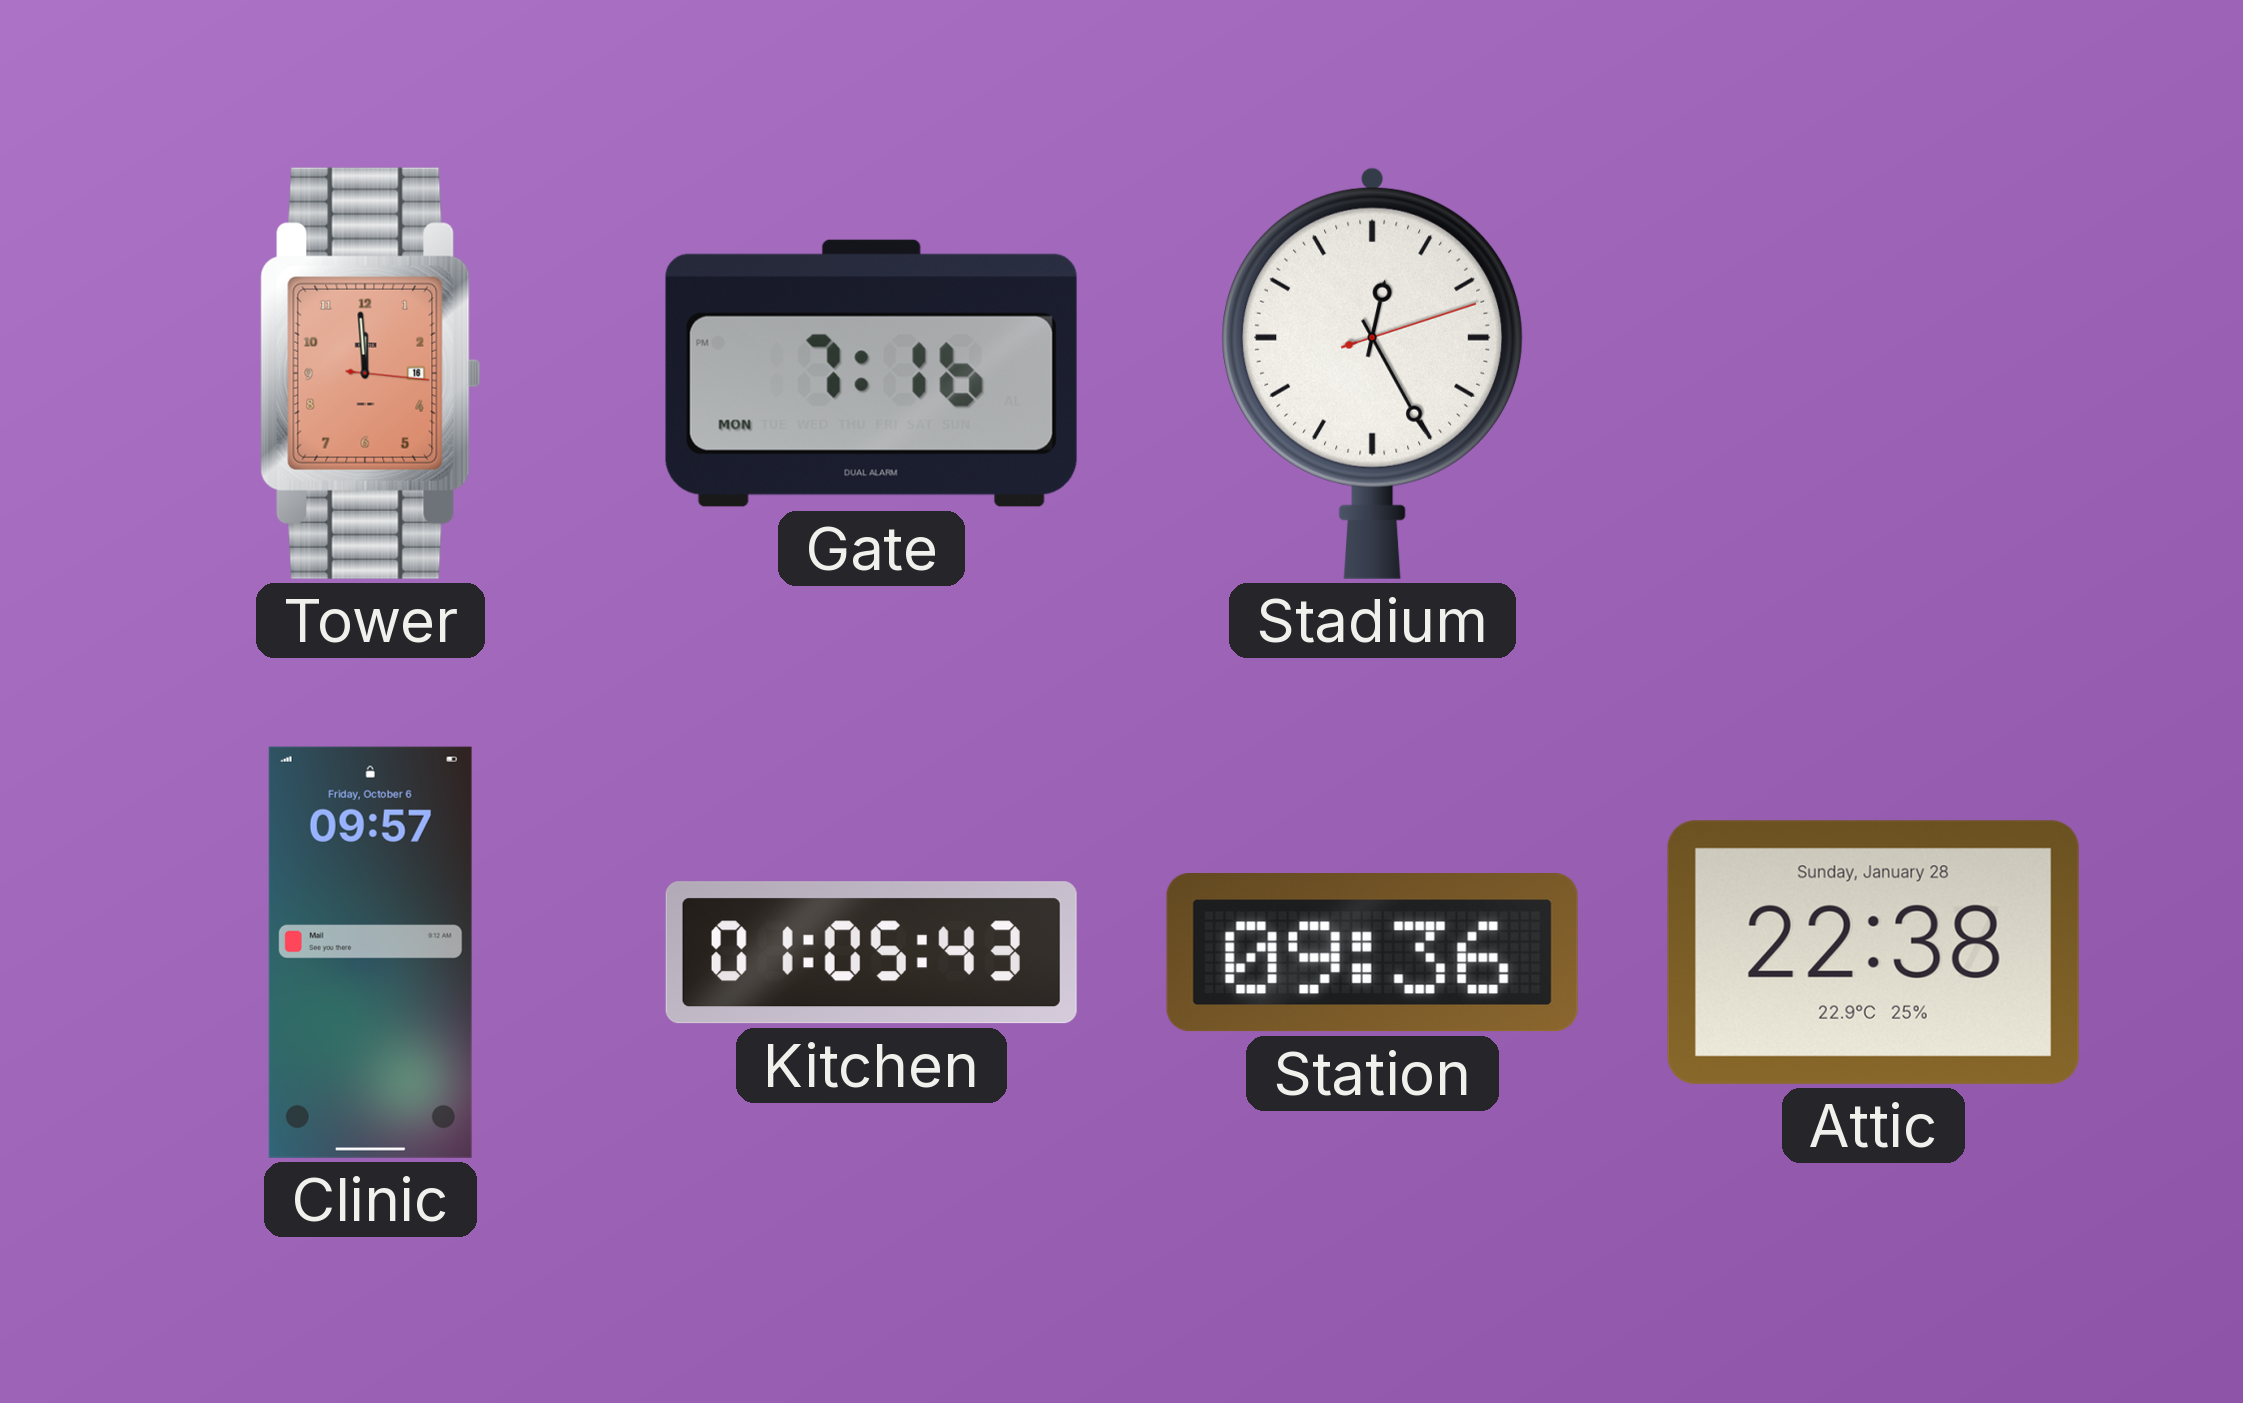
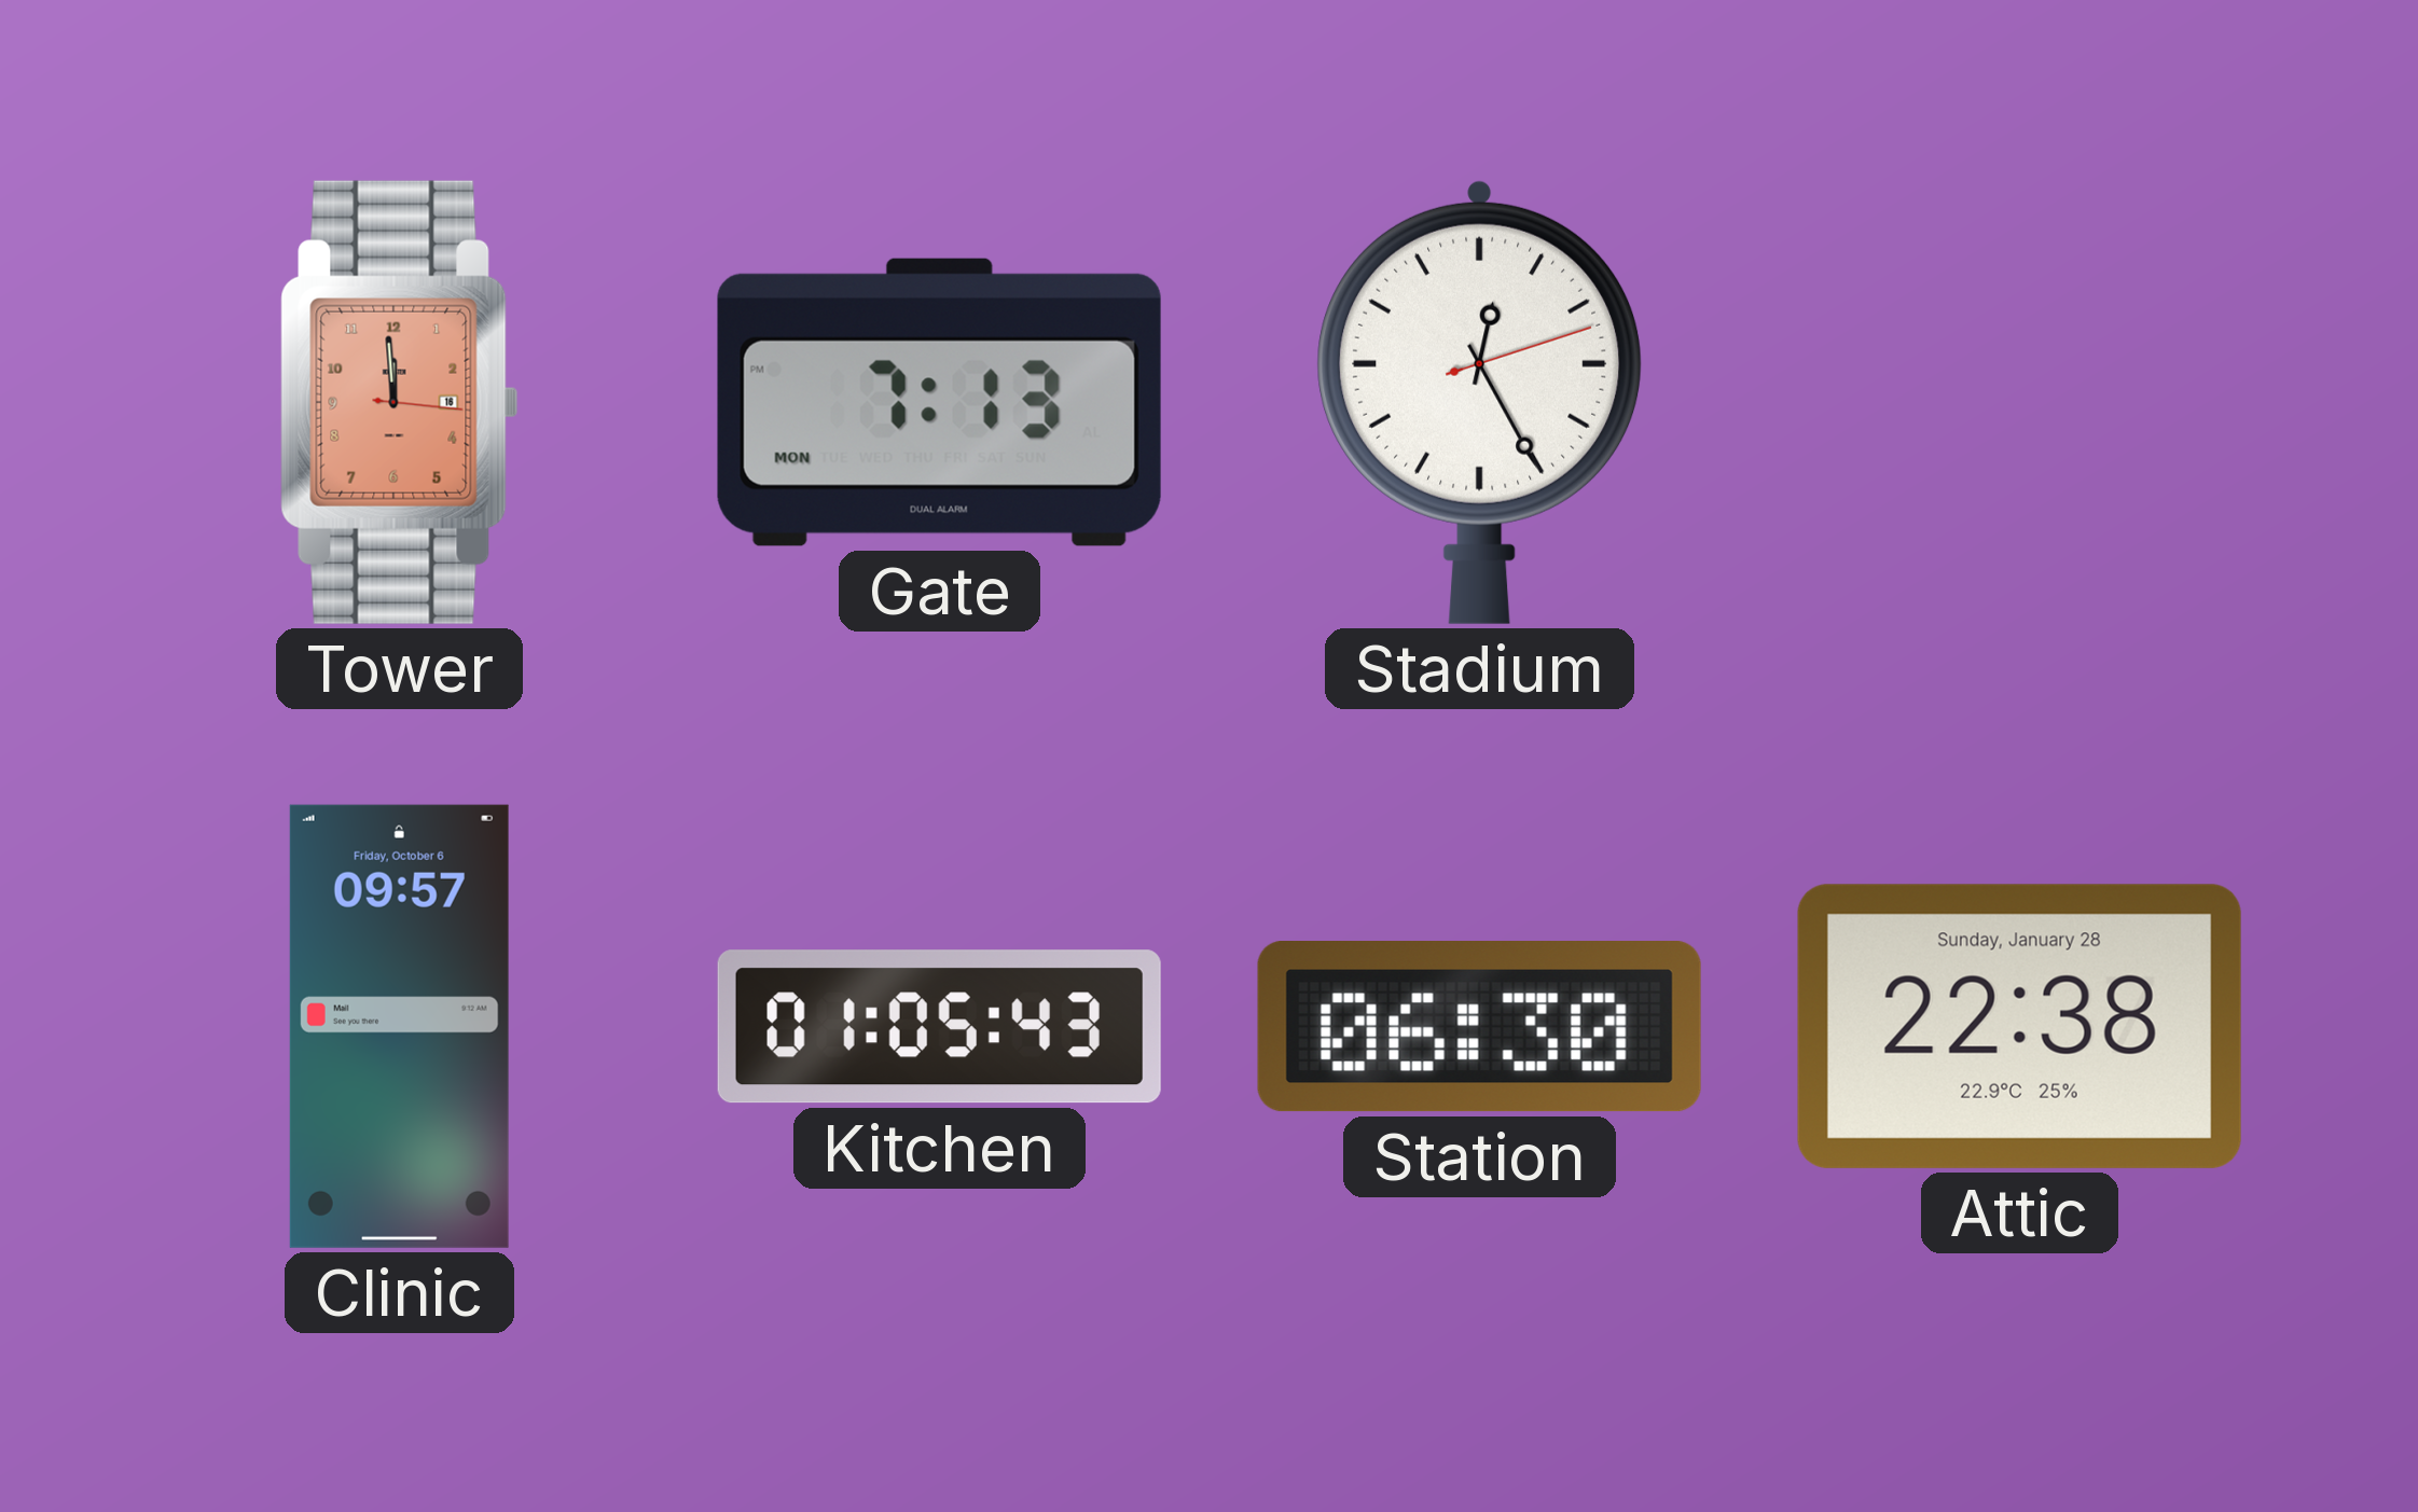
Gate: 7:16 -> 7:13 (939, 402)
Station: 09:36 -> 06:30 (1479, 1027)
